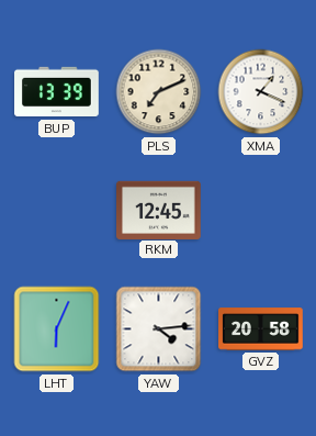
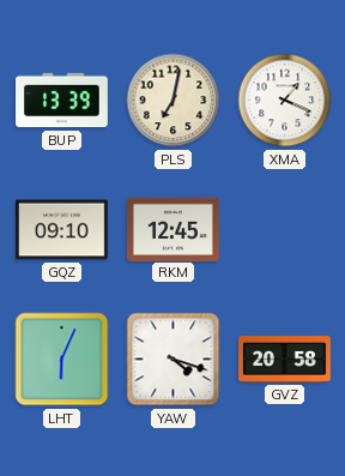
PLS: 7:11 -> 7:02 (174, 101)
GQZ: none -> 09:10 (62, 230)
YAW: 4:14 -> 4:18 (174, 360)
